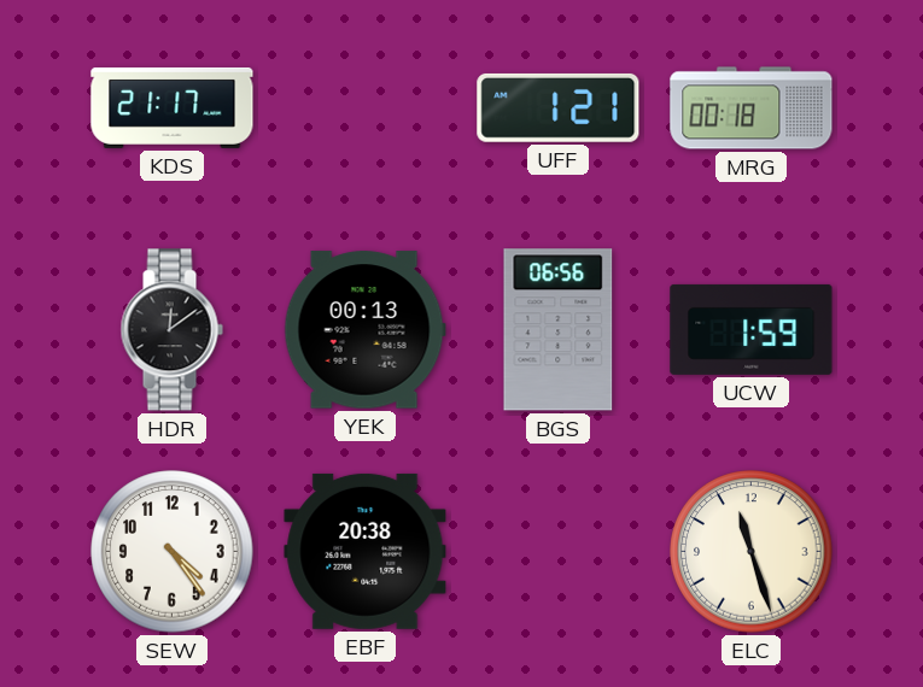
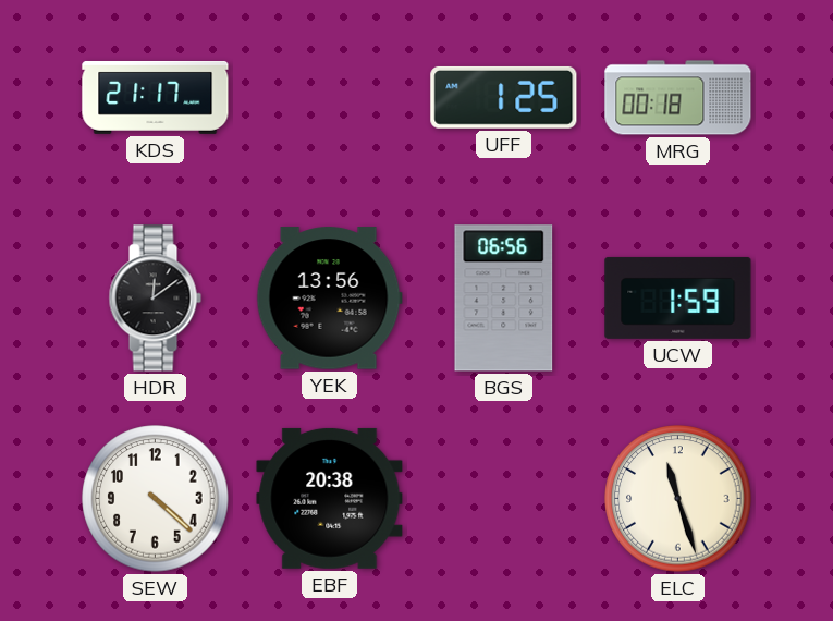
UFF: 1:21 -> 1:25 (504, 97)
YEK: 00:13 -> 13:56 (329, 299)
SEW: 4:24 -> 4:22 (156, 499)
